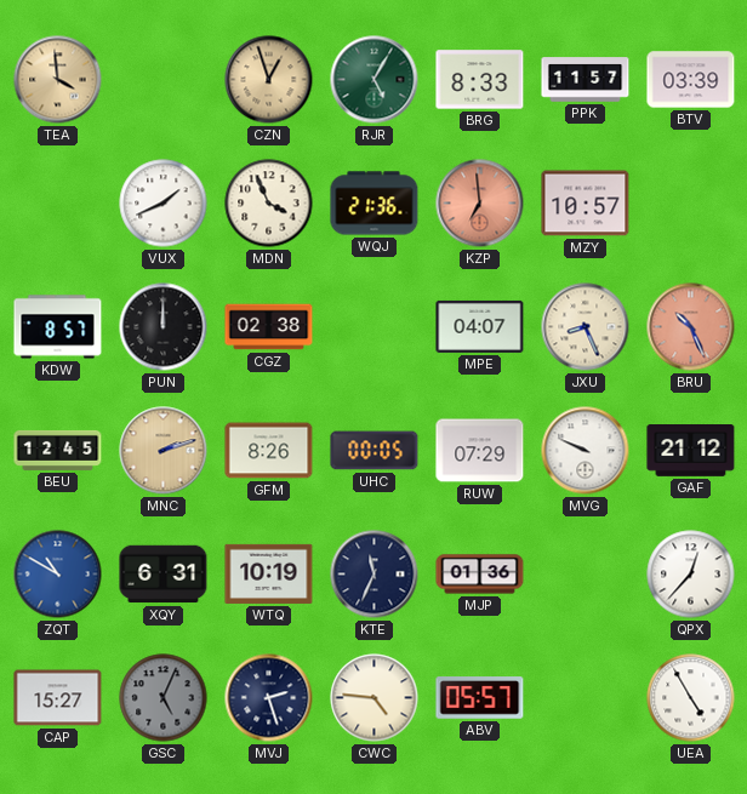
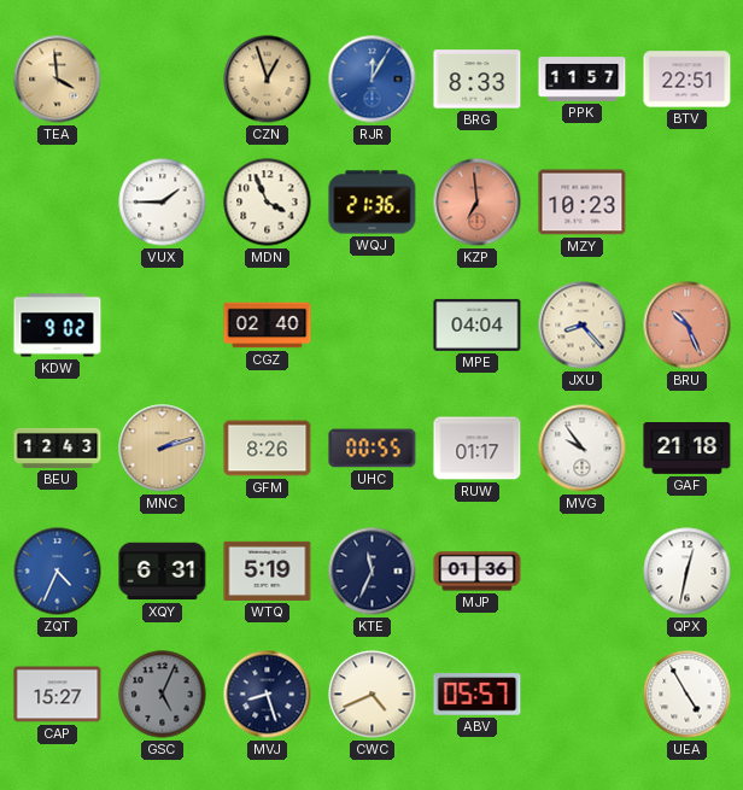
RJR: 5:05 -> 12:05 (373, 80)
RJR dial: green -> blue (373, 80)
BTV: 03:39 -> 22:51 (688, 80)
VUX: 1:41 -> 1:45 (163, 203)
MZY: 10:57 -> 10:23 (583, 203)
KDW: 8:57 -> 9:02 (58, 326)
PUN: 12:00 -> none (164, 327)
CGZ: 02:38 -> 02:40 (268, 326)
MPE: 04:07 -> 04:04 (478, 324)
JXU: 8:26 -> 8:23 (583, 326)
BEU: 12:45 -> 12:43 (58, 447)
UHC: 00:05 -> 00:55 (373, 449)
RUW: 07:29 -> 01:17 (478, 449)
MVG: 9:49 -> 9:54 (583, 449)
GAF: 21:12 -> 21:18 (688, 449)
ZQT: 10:50 -> 4:34 (58, 572)
WTQ: 10:19 -> 5:19 (268, 570)
QPX: 12:37 -> 12:32 (688, 572)
MVJ: 2:27 -> 8:27 (268, 695)
CWC: 4:46 -> 4:41 (373, 695)
